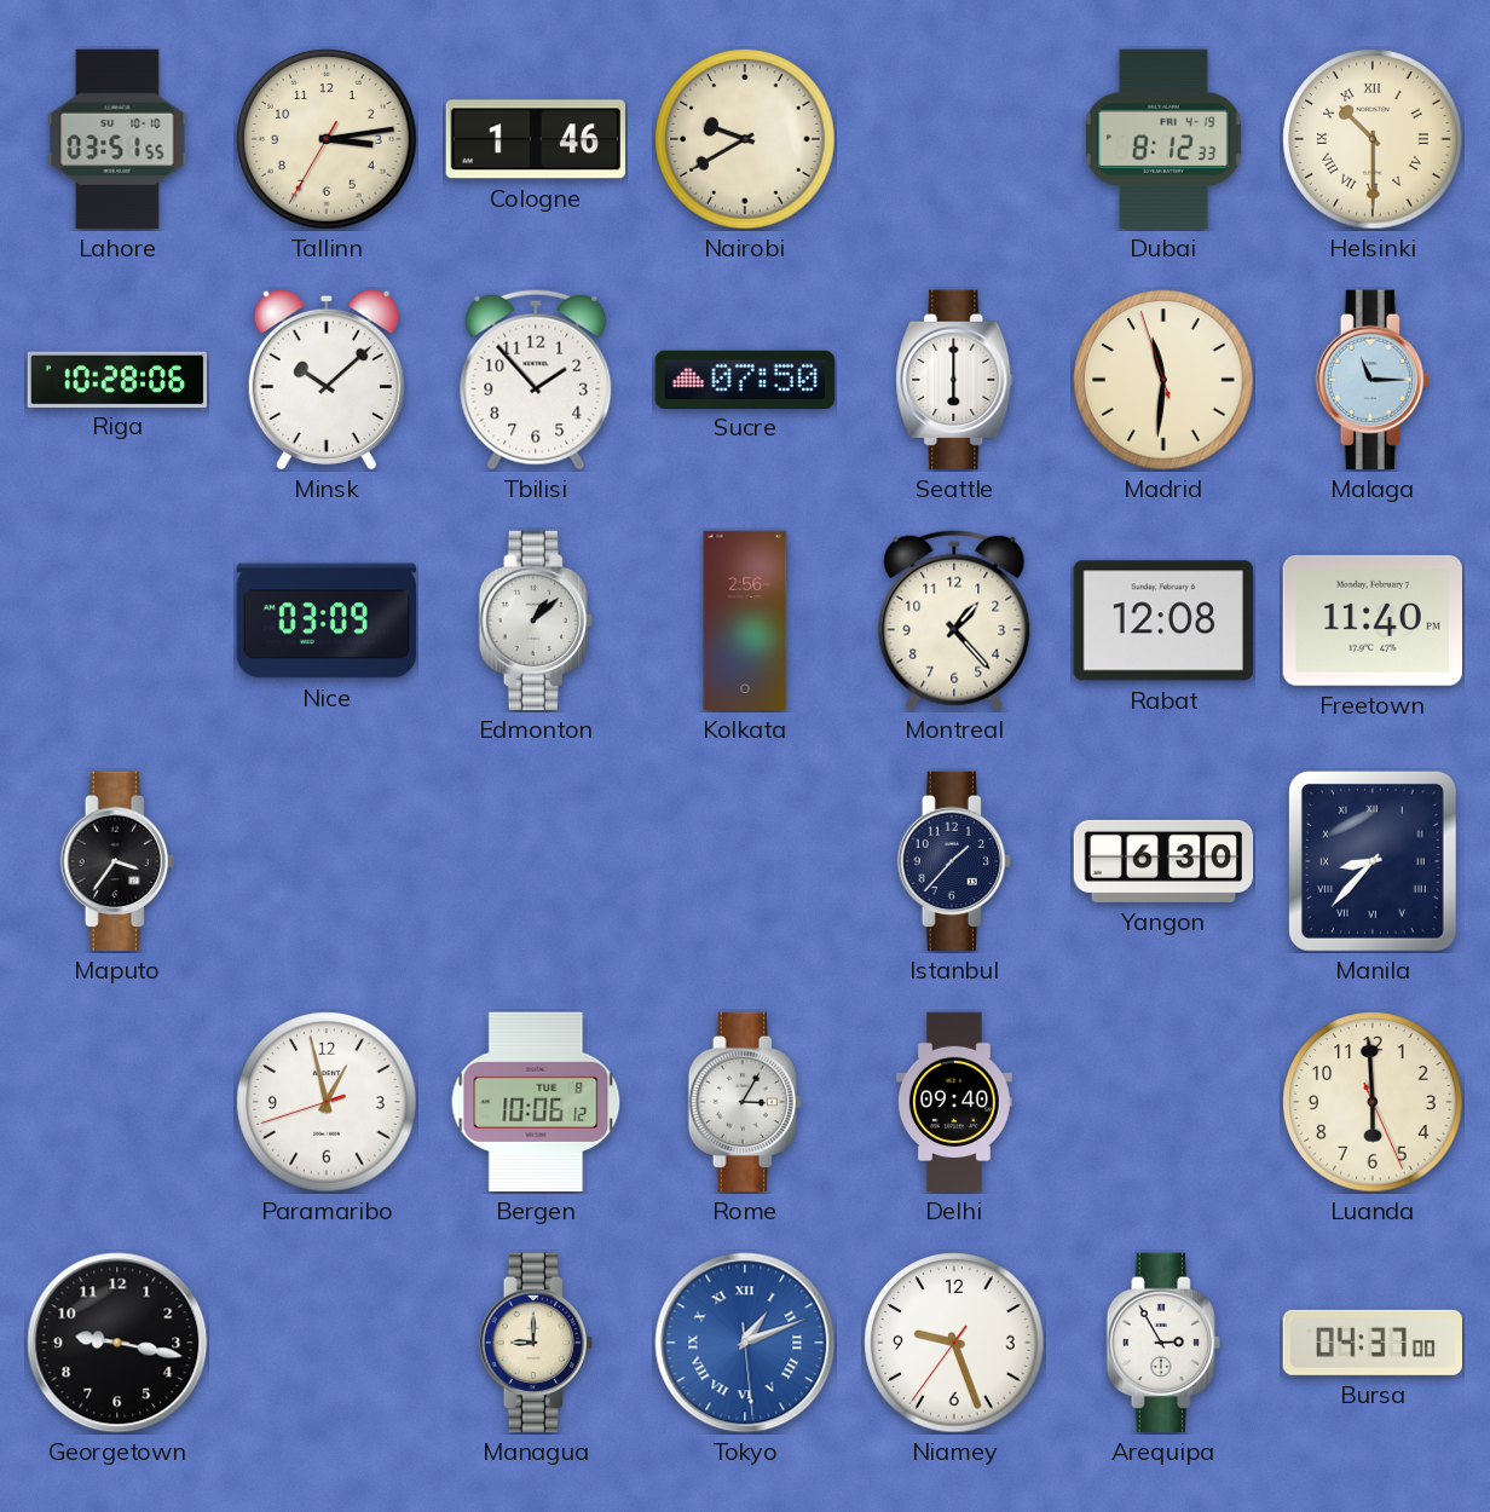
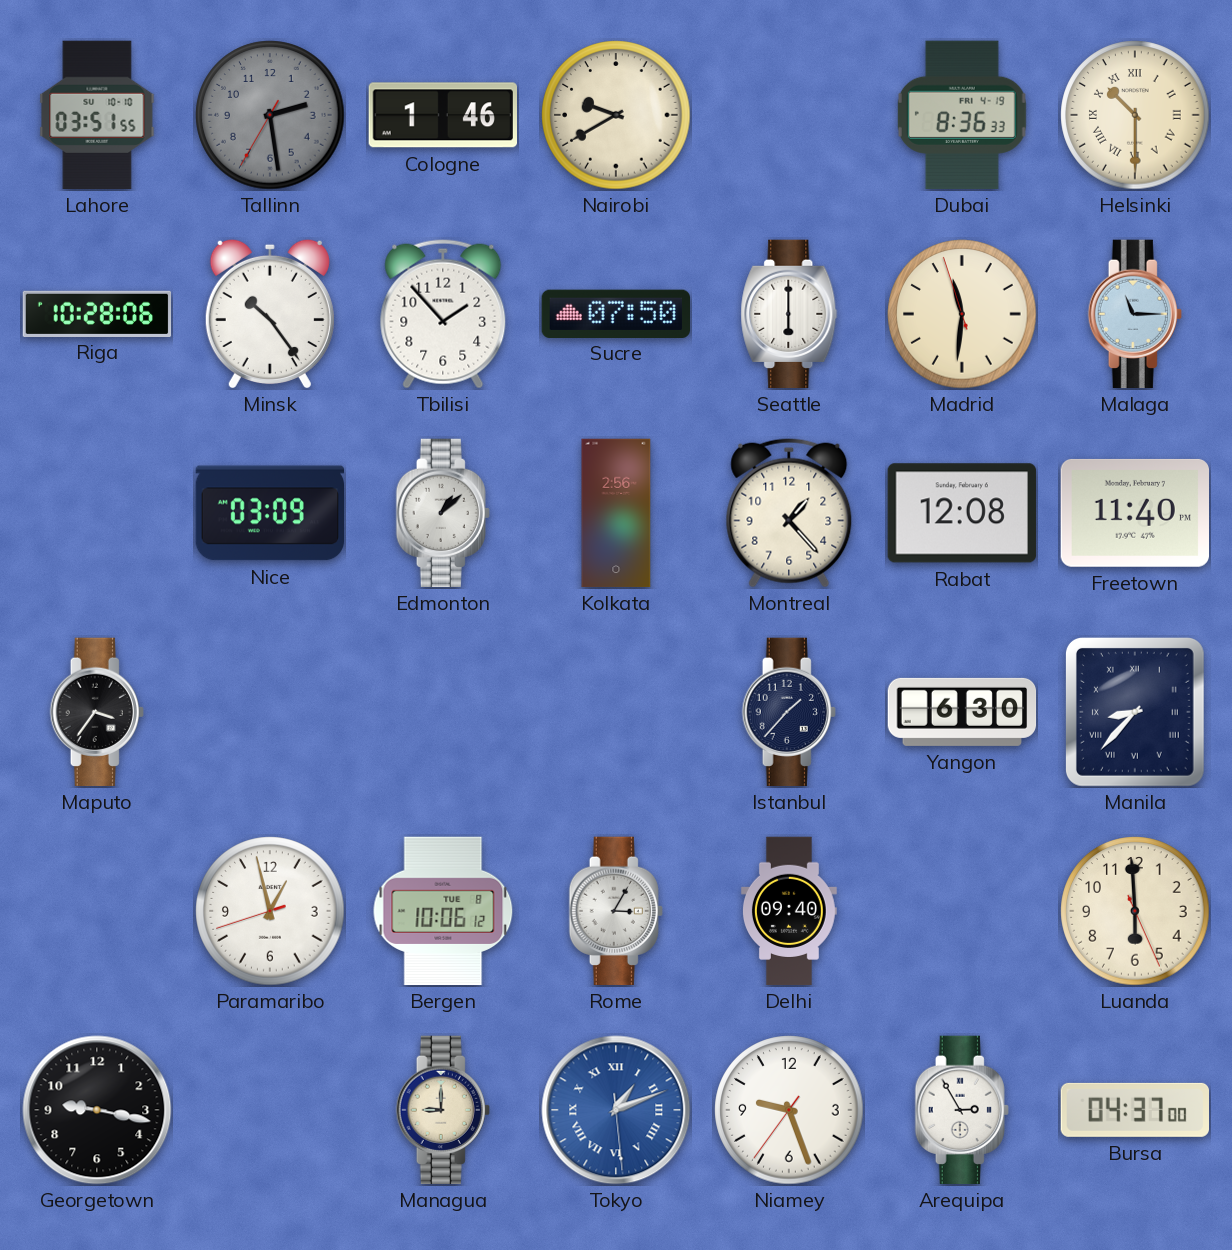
Tallinn: 3:13 -> 2:28 (270, 115)
Tallinn dial: cream -> grey (270, 115)
Dubai: 8:12 -> 8:36 (962, 115)
Minsk: 10:08 -> 10:24 (270, 314)
